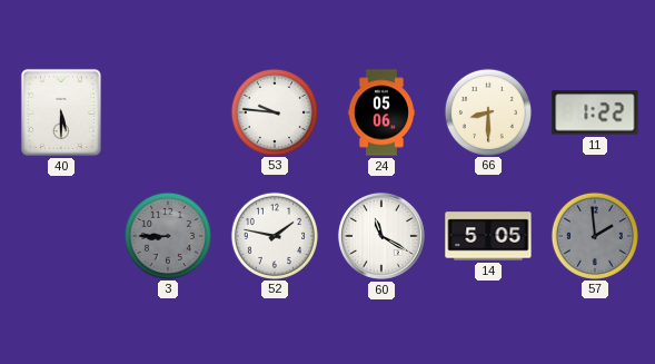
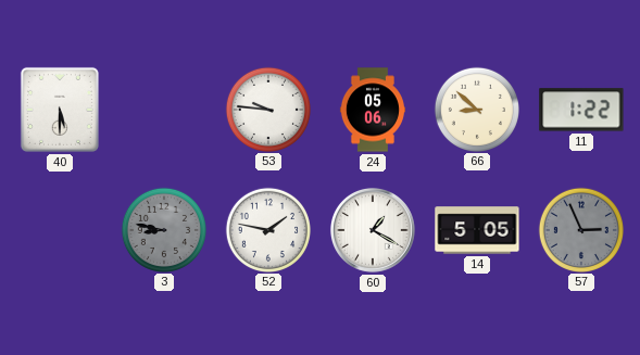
66: 8:30 -> 8:52 (476, 109)
3: 8:45 -> 8:47 (163, 229)
60: 11:20 -> 1:20 (373, 230)
57: 1:59 -> 2:56 (580, 229)
